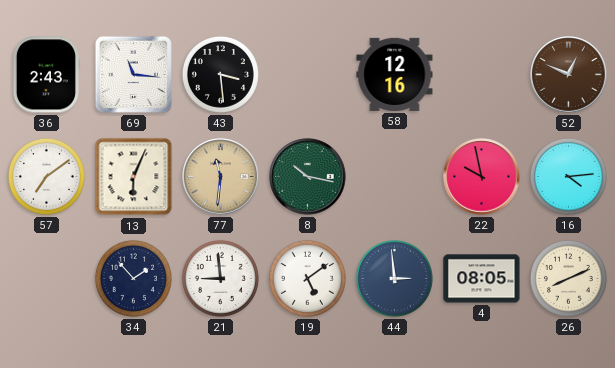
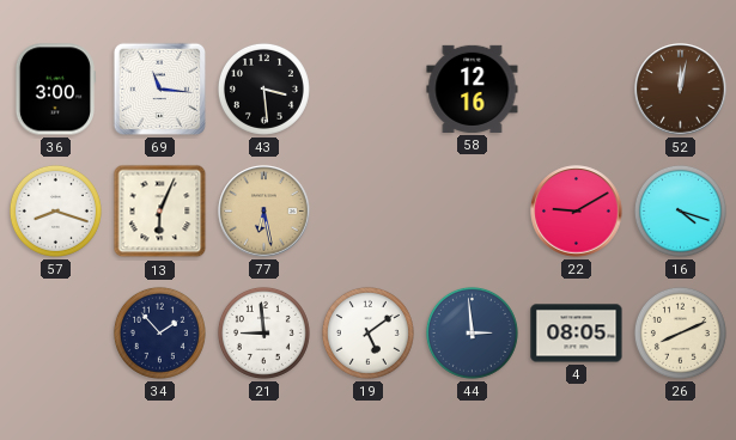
36: 2:43 -> 3:00 (55, 90)
52: 12:49 -> 12:02 (681, 90)
57: 7:09 -> 8:18 (55, 210)
77: 11:31 -> 6:28 (264, 212)
8: 10:17 -> none (308, 177)
22: 9:58 -> 9:10 (577, 212)
16: 4:14 -> 4:18 (680, 210)
